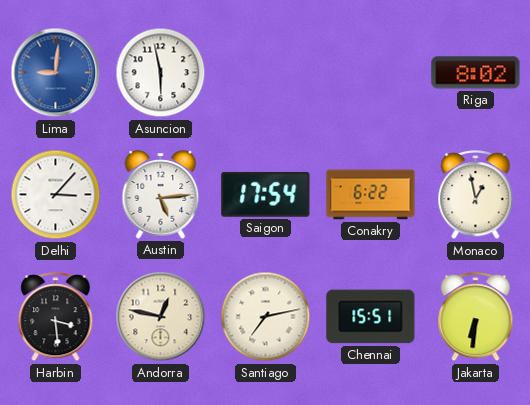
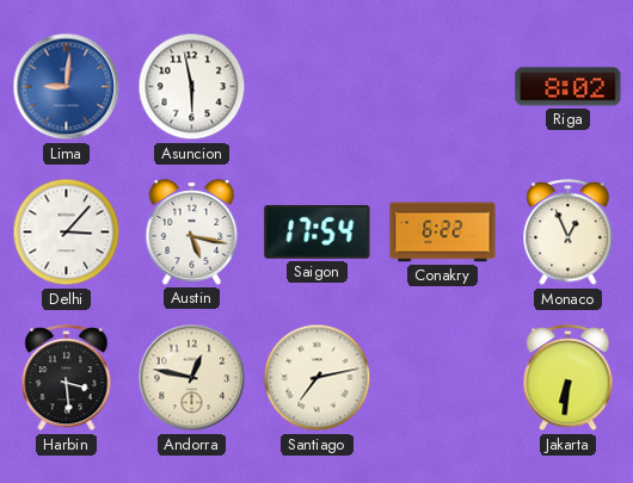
Austin: 5:14 -> 5:17 (192, 233)
Monaco: 12:58 -> 12:56 (569, 233)
Chennai: 15:51 -> none (371, 317)
